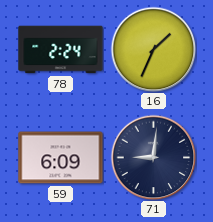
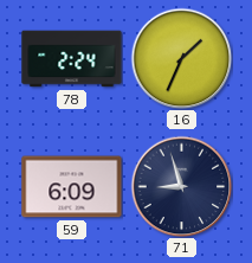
71: 9:01 -> 8:57 (181, 186)
